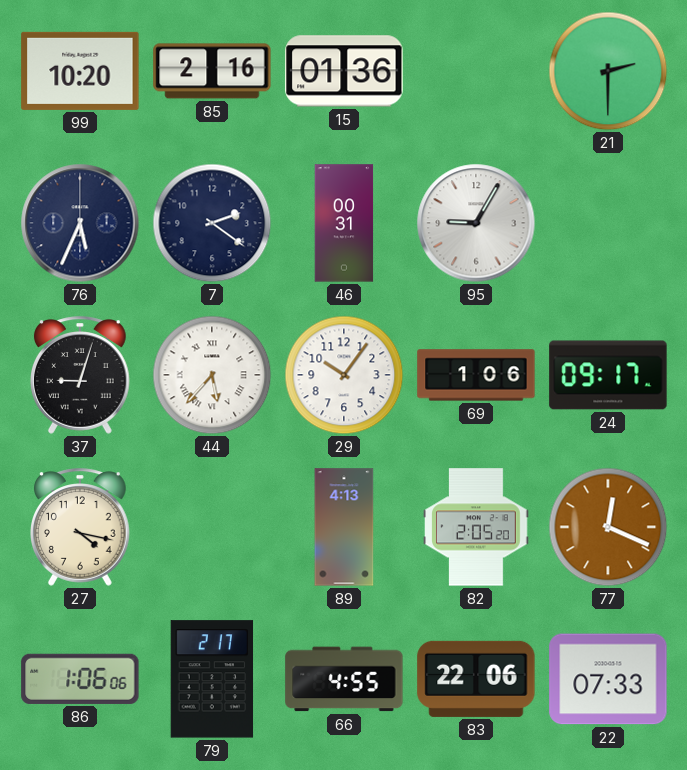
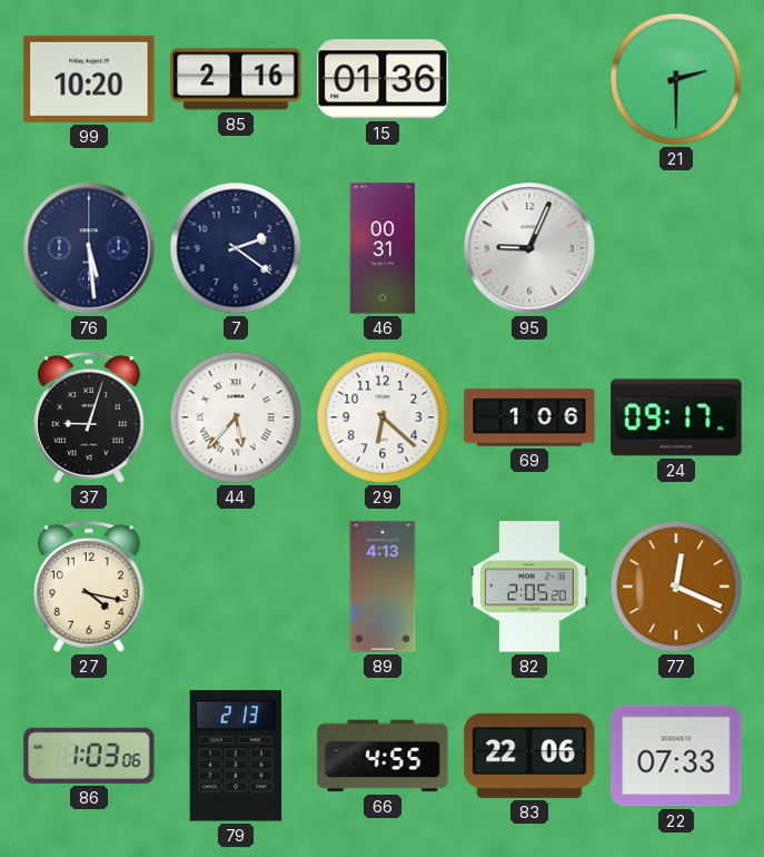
76: 5:34 -> 5:29 (89, 248)
95: 9:05 -> 9:04 (529, 248)
29: 10:06 -> 6:22 (383, 417)
86: 1:06 -> 1:03 (89, 756)
79: 2:17 -> 2:13 (236, 756)
